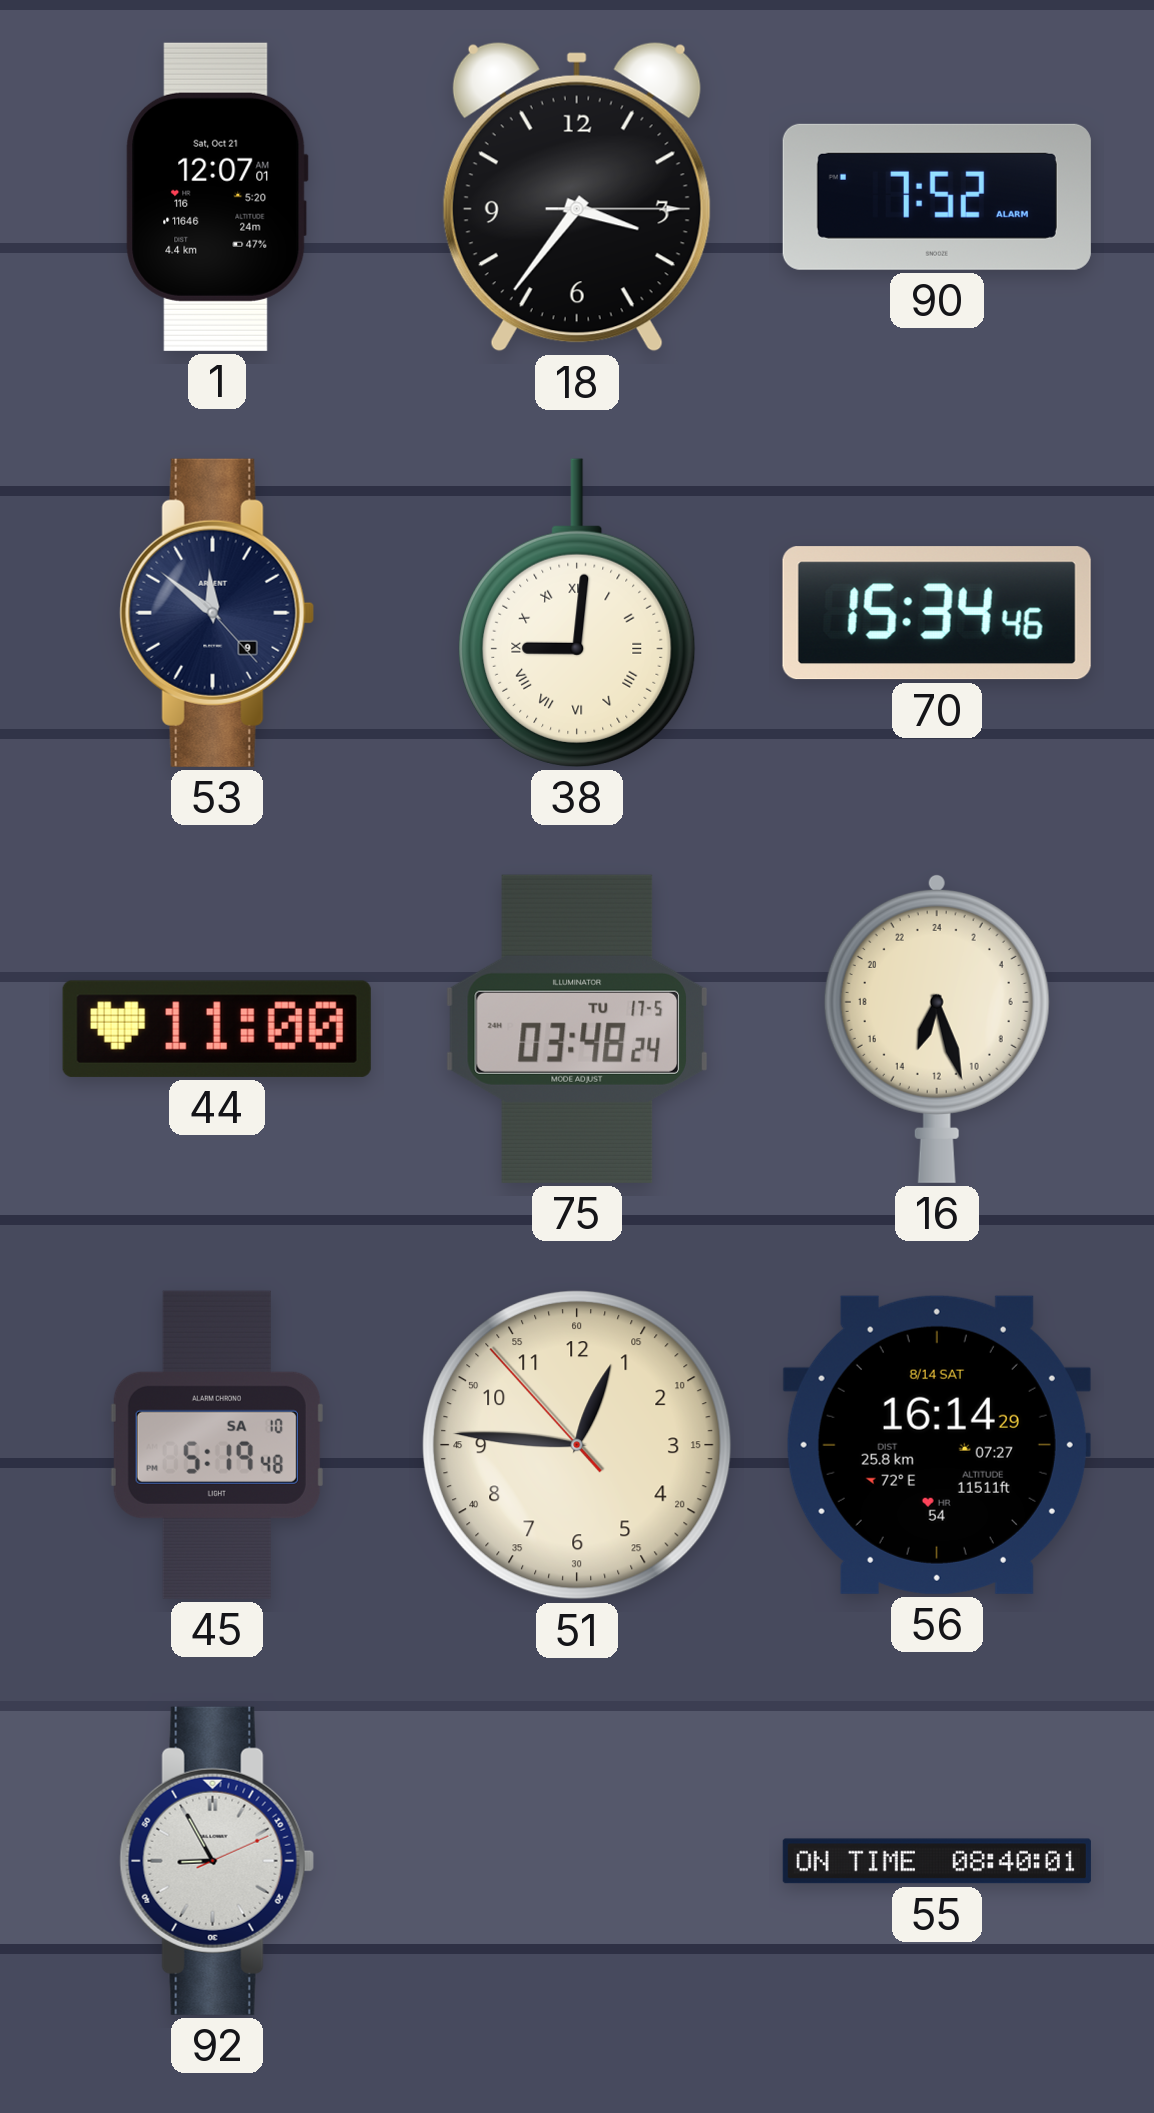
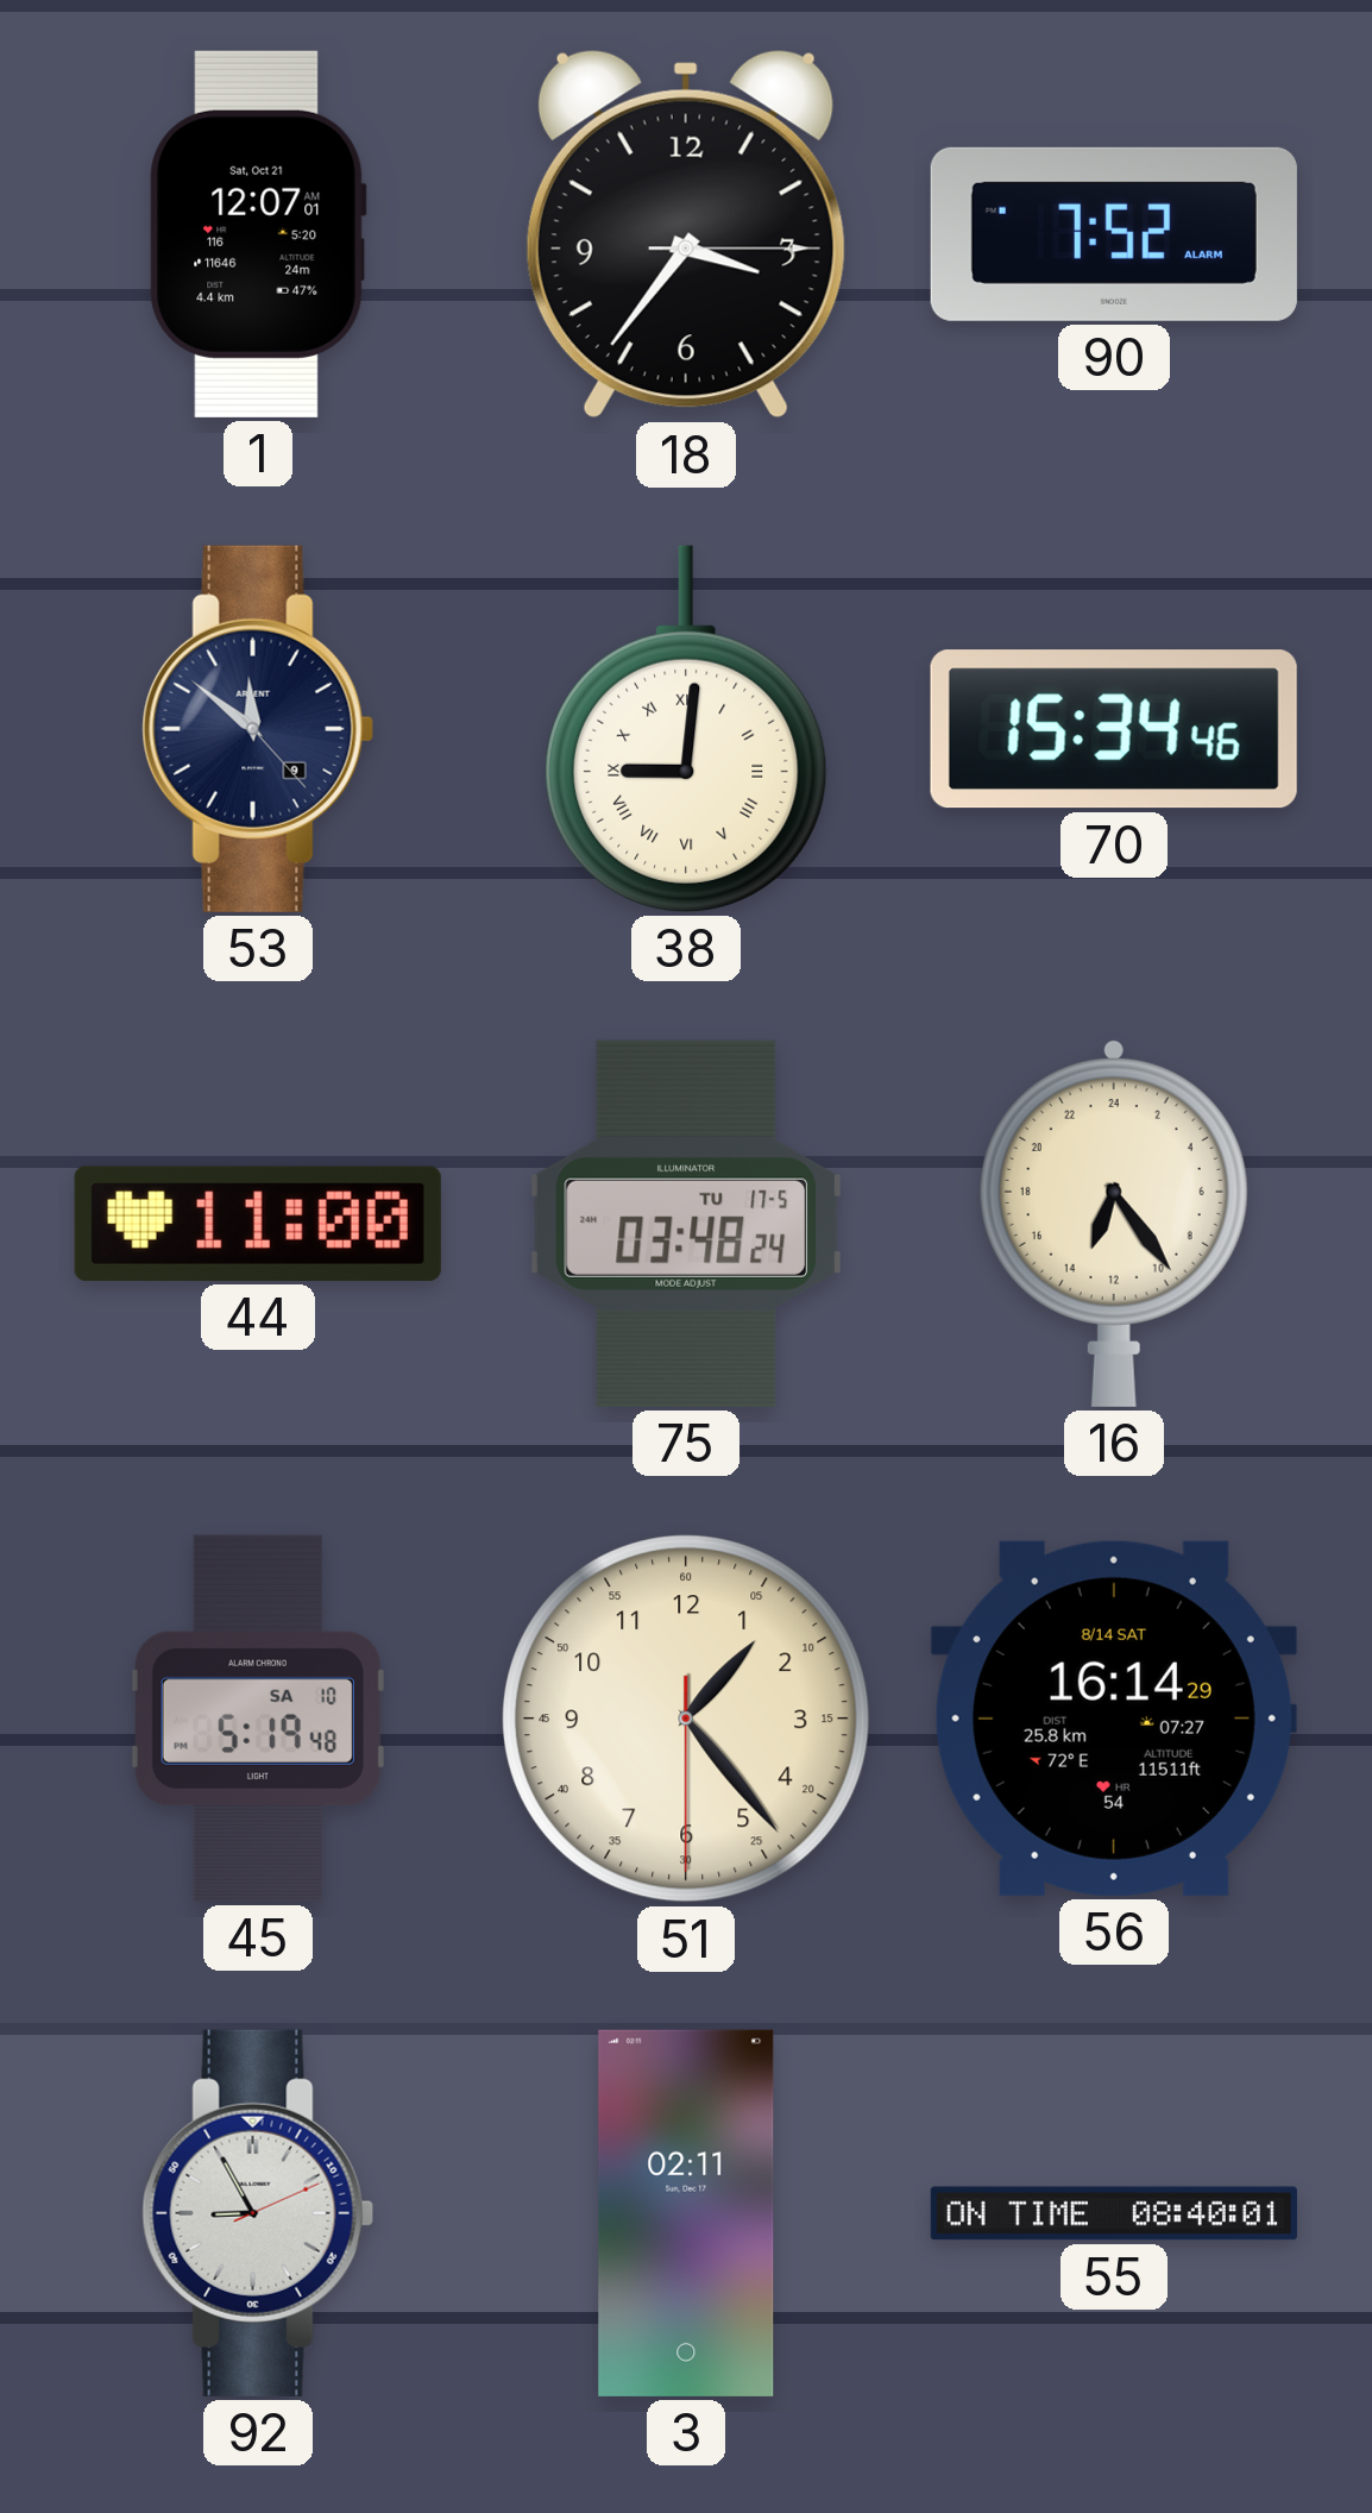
16: 13:27 -> 13:24 (1114, 1223)
51: 12:45 -> 1:23 (687, 1720)
3: none -> 02:11 (686, 2213)
